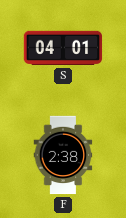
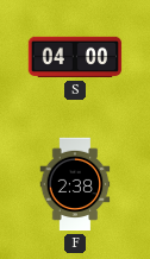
S: 04:01 -> 04:00 (75, 57)
